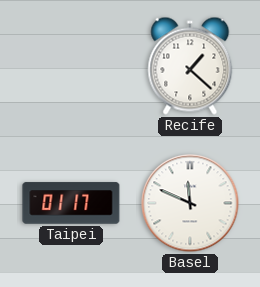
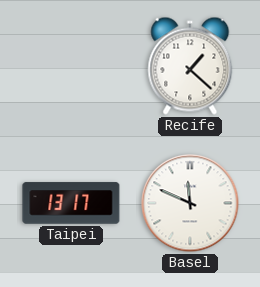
Taipei: 01:17 -> 13:17 (71, 203)
